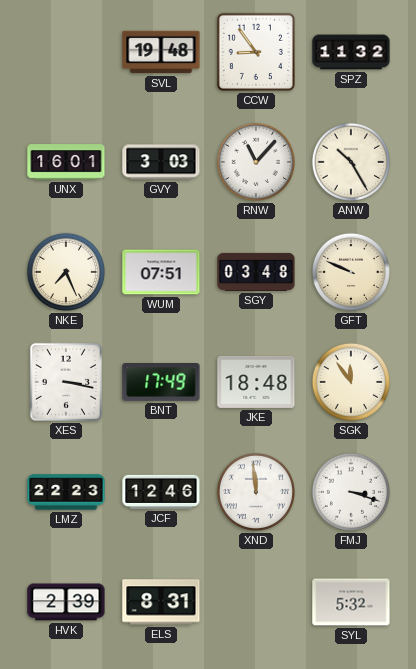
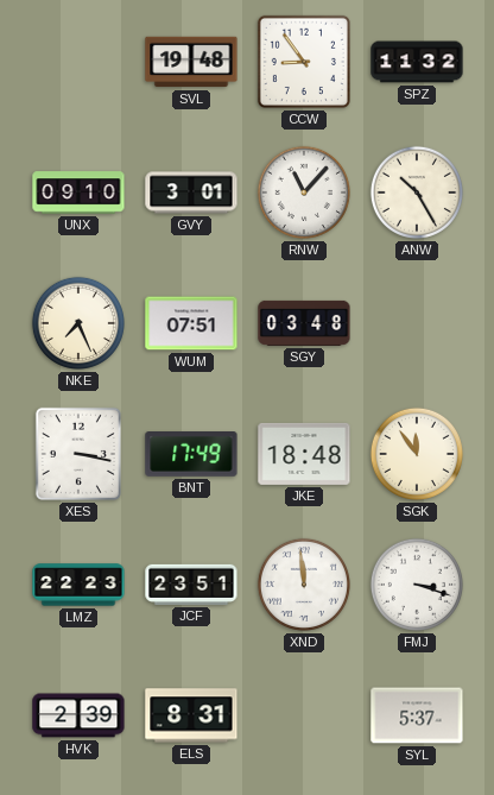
UNX: 16:01 -> 09:10 (78, 193)
GVY: 3:03 -> 3:01 (191, 193)
GFT: 9:49 -> none (351, 272)
JCF: 12:46 -> 23:51 (191, 585)
SYL: 5:32 -> 5:37 (417, 715)
